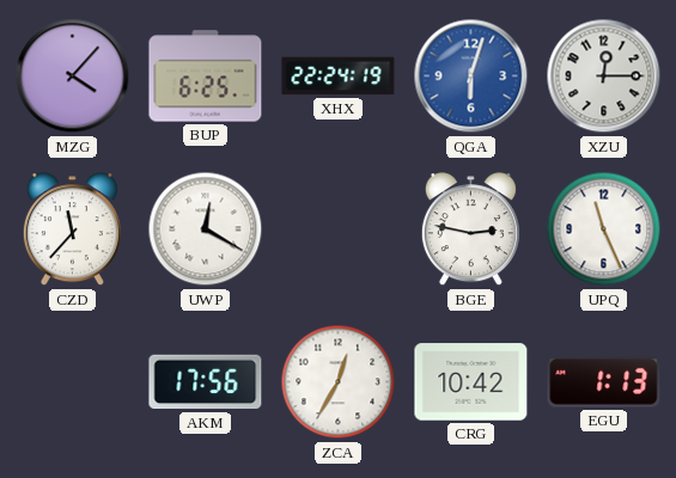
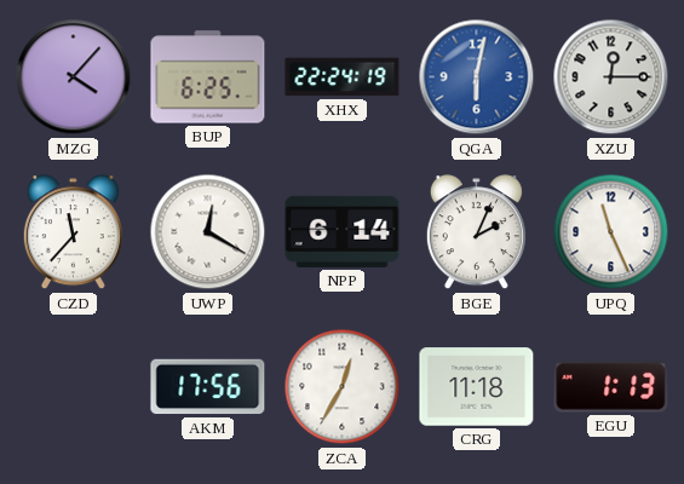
QGA: 6:03 -> 6:02 (477, 77)
NPP: none -> 6:14 (343, 231)
BGE: 2:47 -> 2:04 (476, 232)
CRG: 10:42 -> 11:18 (477, 387)
